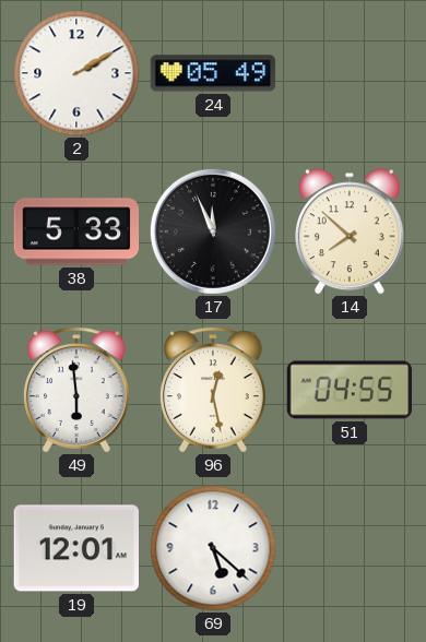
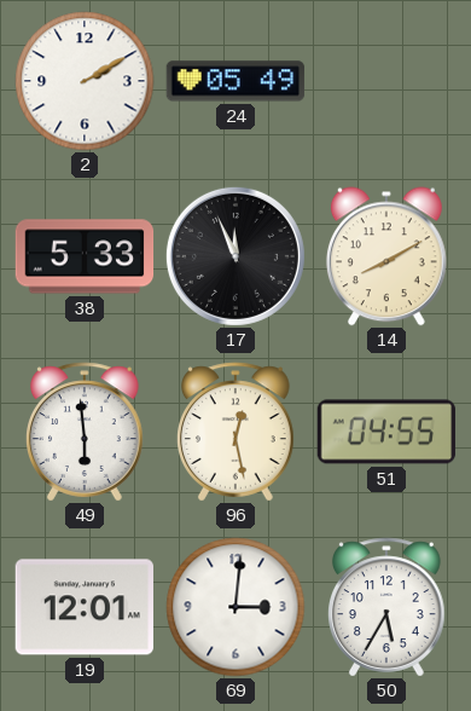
14: 7:52 -> 8:10 (386, 256)
69: 5:22 -> 3:01 (235, 607)
50: none -> 5:35 (388, 607)
